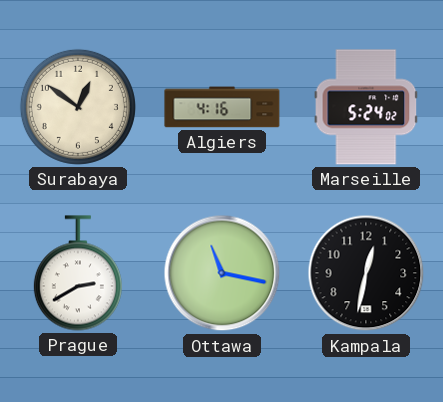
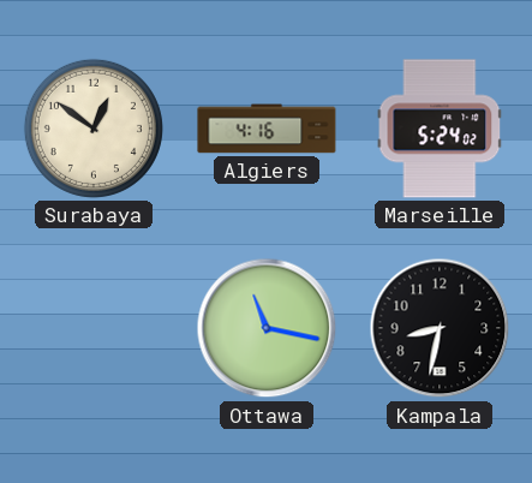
Prague: 2:40 -> none (78, 273)
Kampala: 12:32 -> 8:32 (440, 328)
